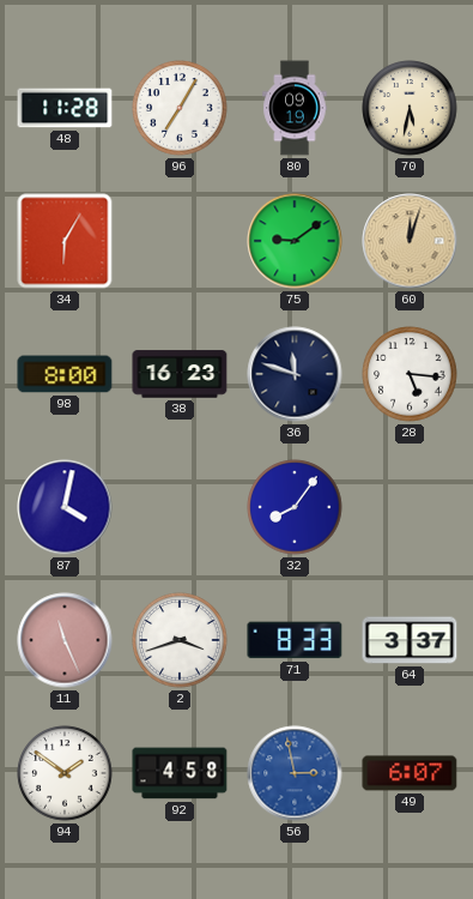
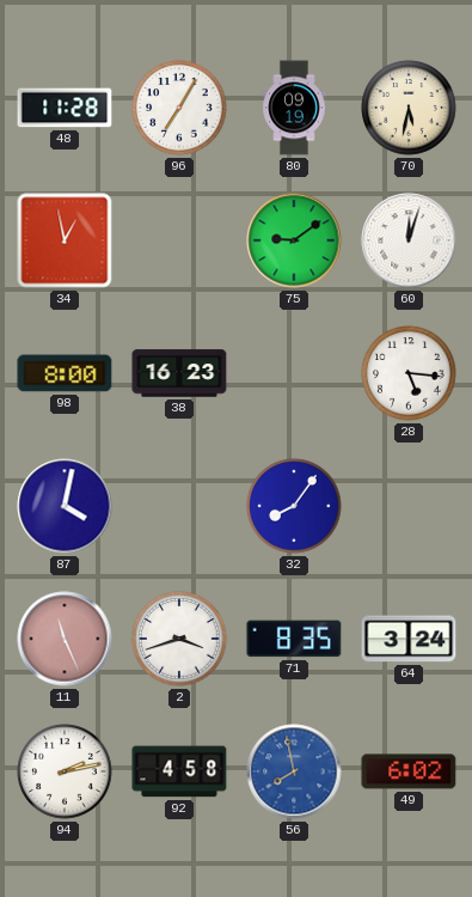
34: 6:05 -> 12:58 (65, 240)
60 dial: champagne -> white (409, 240)
36: 11:48 -> none (295, 374)
71: 8:33 -> 8:35 (294, 639)
64: 3:37 -> 3:24 (409, 639)
94: 1:51 -> 2:13 (65, 771)
56: 2:58 -> 7:58 (294, 771)
49: 6:07 -> 6:02 (409, 771)
